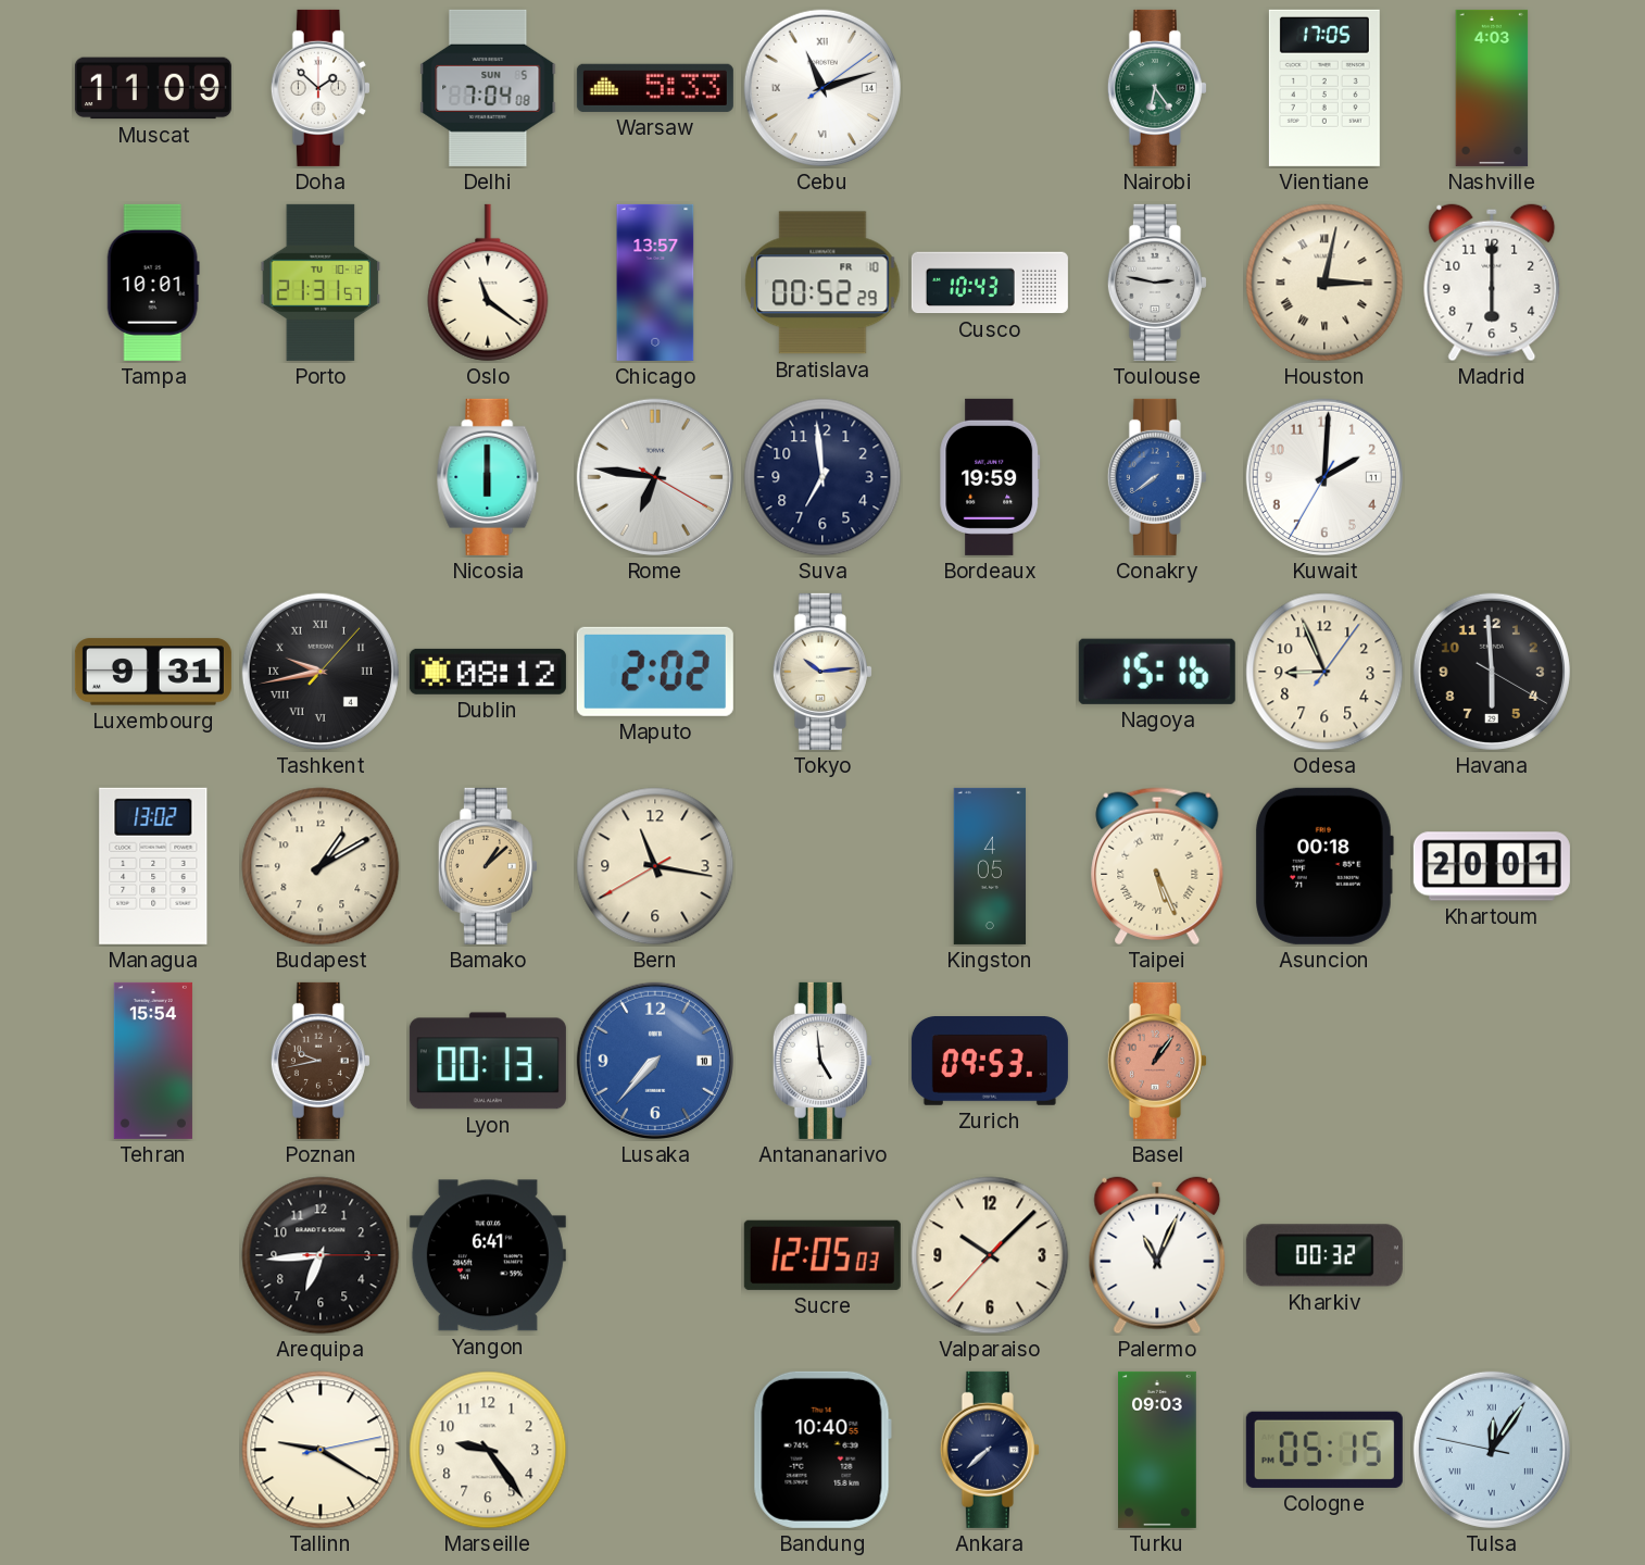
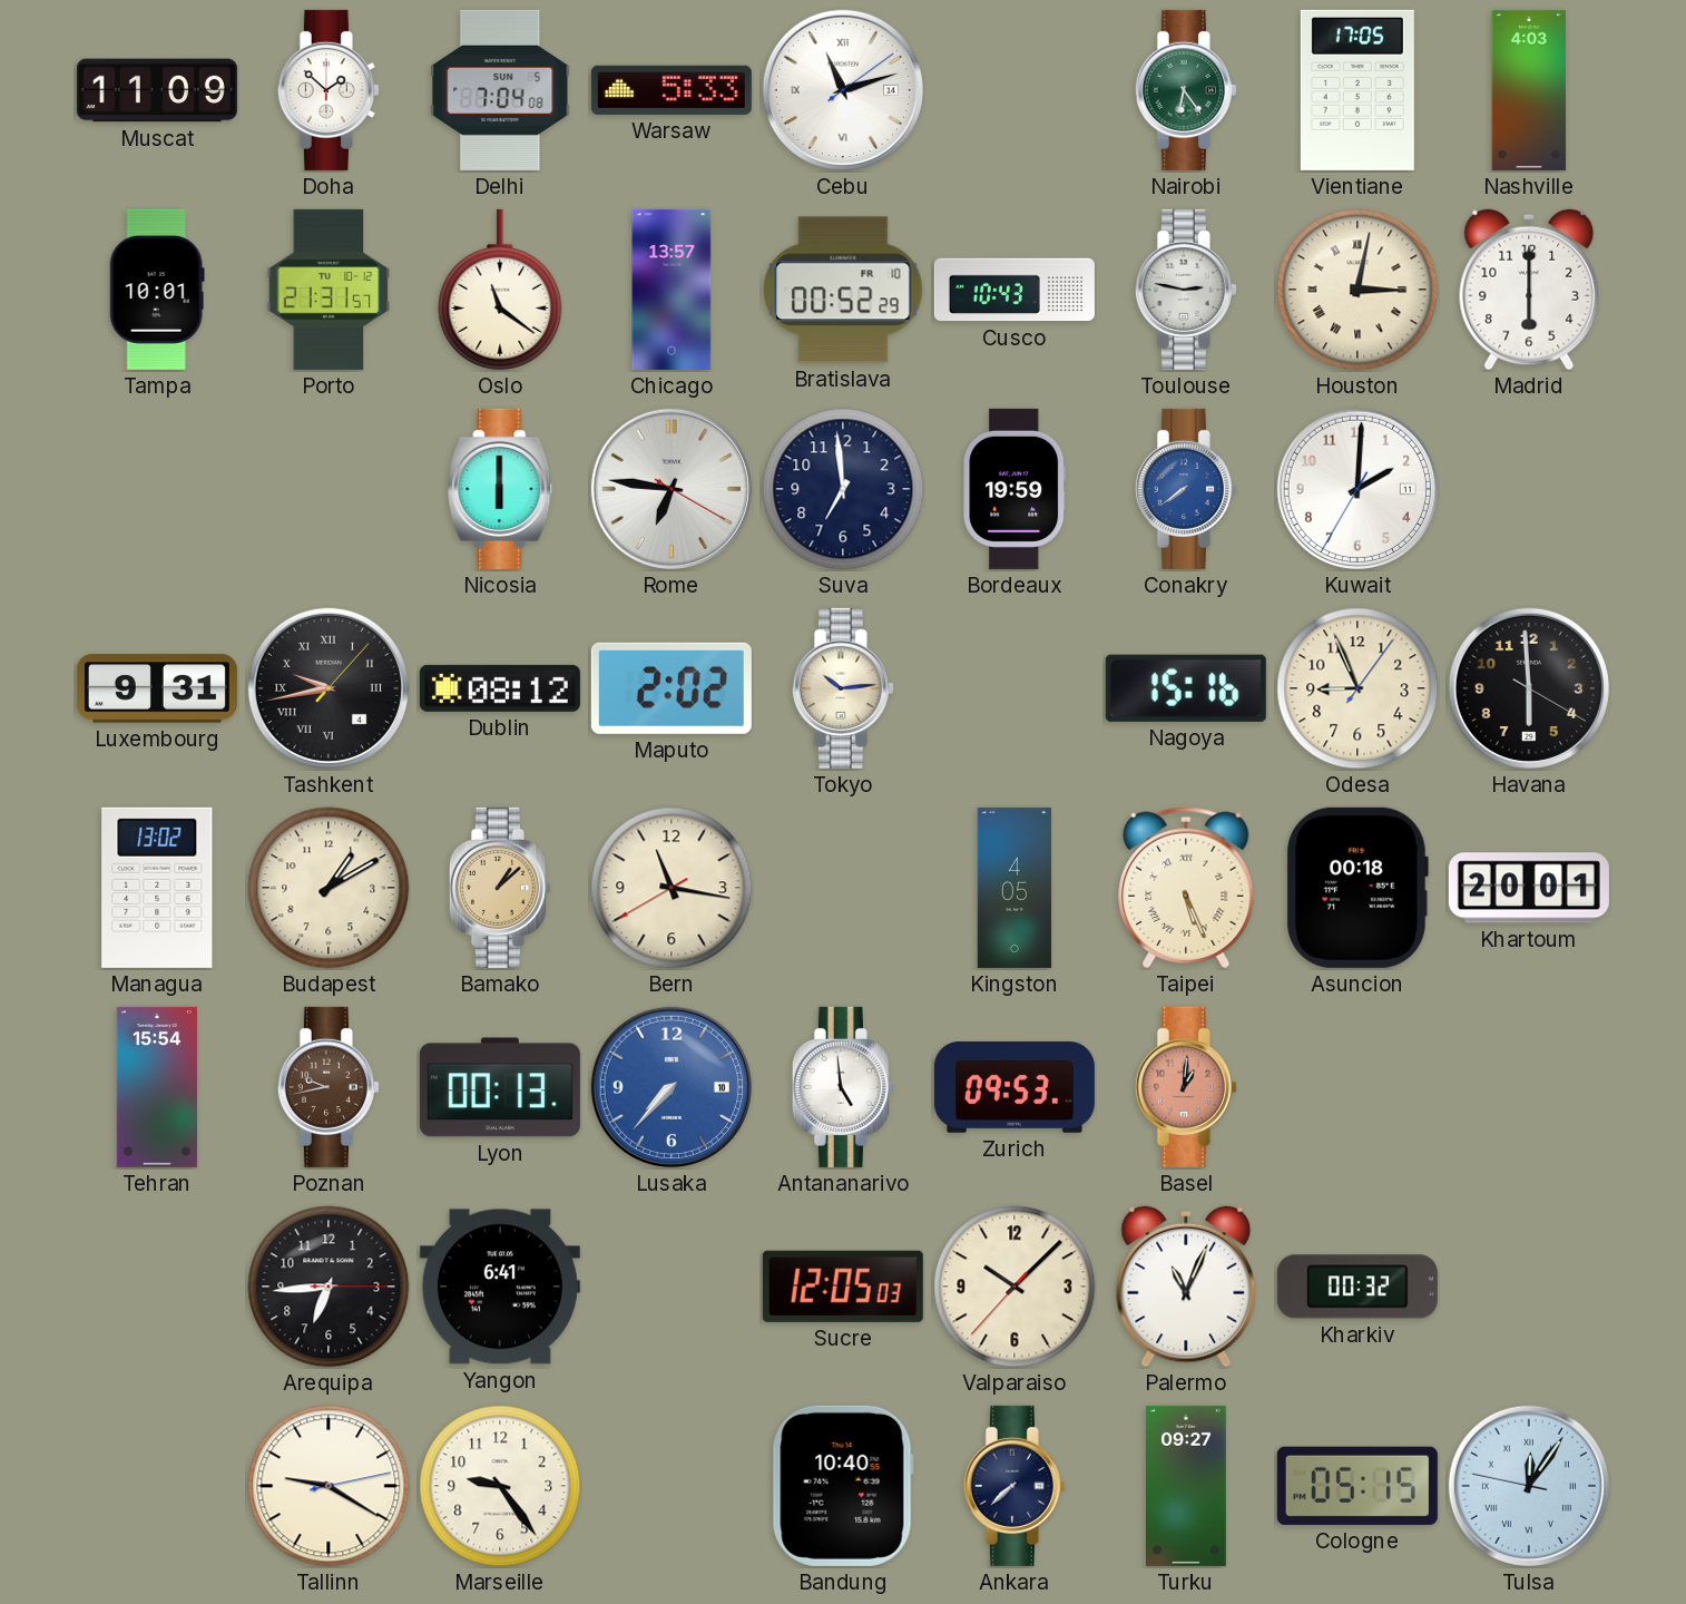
Basel: 1:06 -> 1:01 (1186, 1087)
Turku: 09:03 -> 09:27 (1187, 1486)
